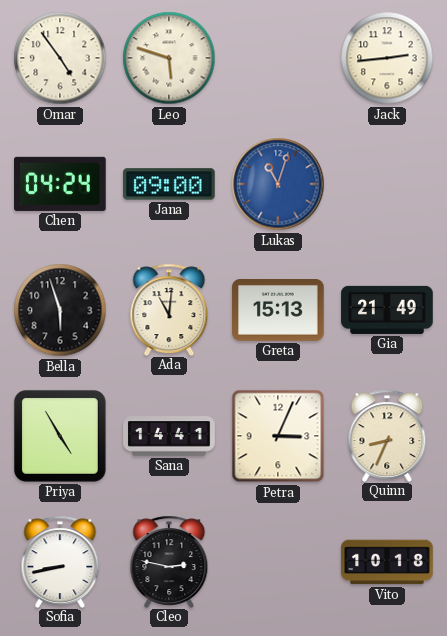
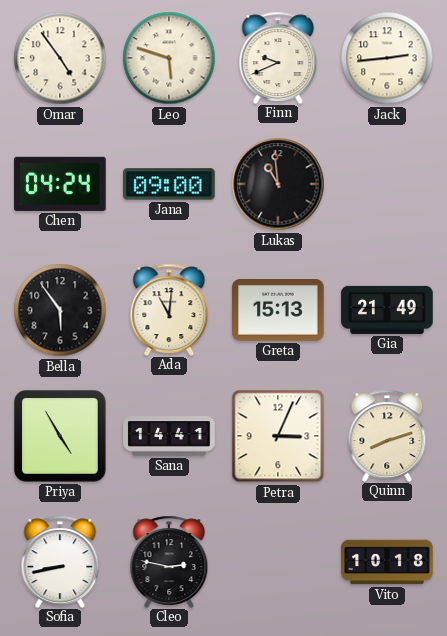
Finn: none -> 9:41 (278, 57)
Lukas: 11:03 -> 10:59 (278, 184)
Lukas dial: blue -> black (278, 184)
Bella: 5:57 -> 5:54 (60, 310)
Quinn: 8:34 -> 8:12 (387, 435)
